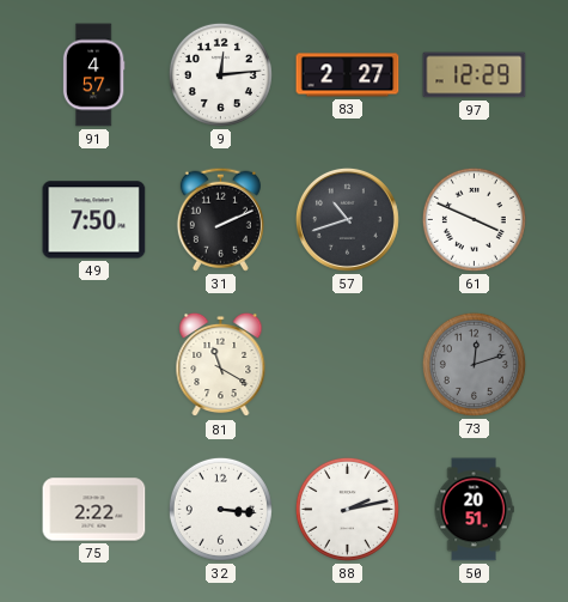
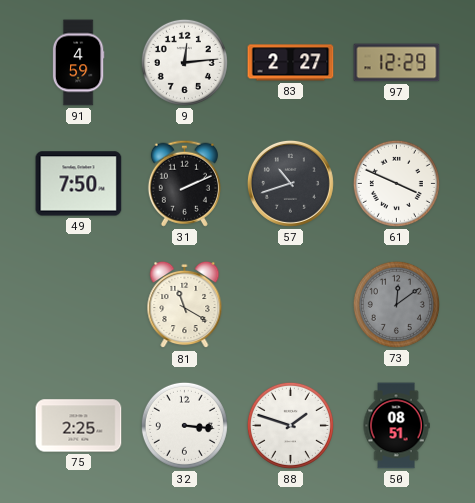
91: 4:57 -> 4:59 (78, 63)
73: 12:12 -> 12:09 (396, 304)
75: 2:22 -> 2:25 (79, 426)
88: 2:13 -> 1:48 (290, 425)
50: 20:51 -> 08:51 (396, 426)
